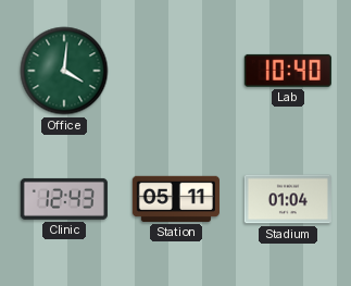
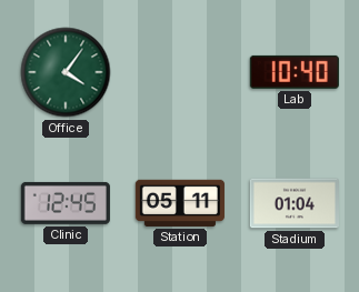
Office: 4:01 -> 4:06 (66, 72)
Clinic: 12:43 -> 12:45 (66, 203)
